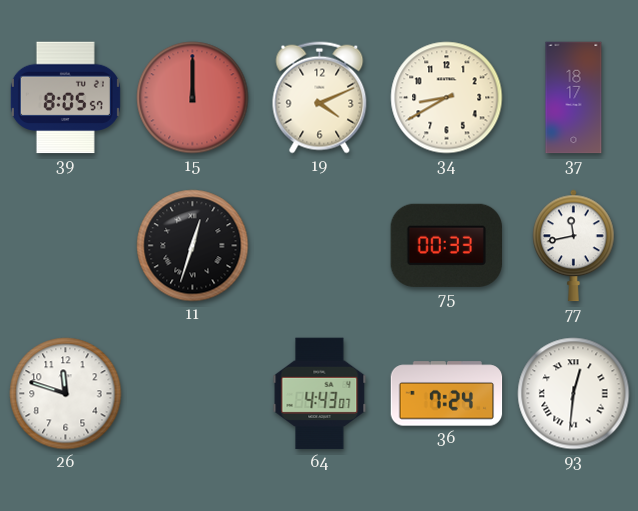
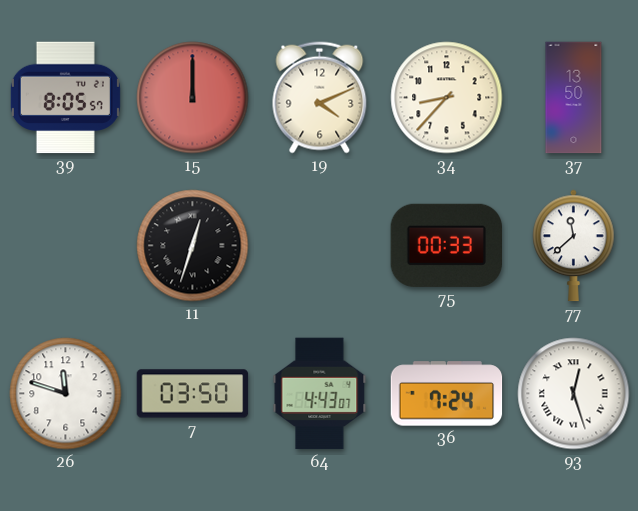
34: 8:40 -> 8:37 (447, 98)
37: 18:17 -> 13:50 (574, 98)
77: 11:43 -> 11:38 (574, 246)
7: none -> 03:50 (193, 394)
93: 12:31 -> 12:27 (574, 394)
